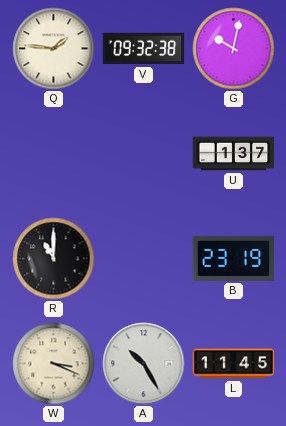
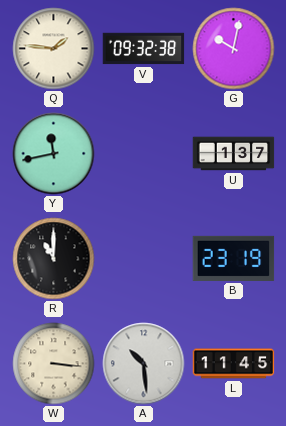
Y: none -> 11:43 (54, 154)
W: 3:19 -> 3:16 (54, 364)
A: 10:25 -> 10:29 (144, 364)
